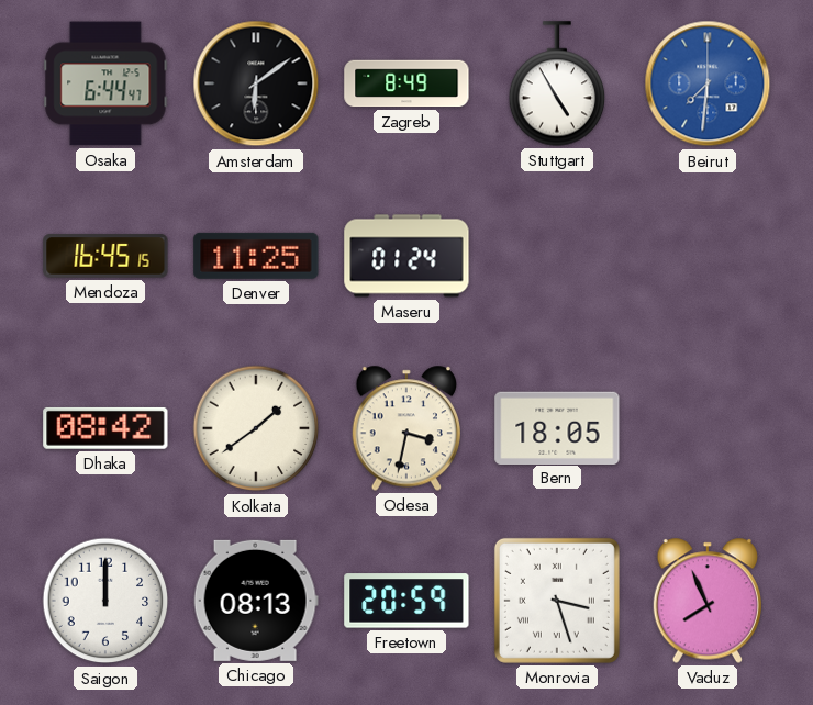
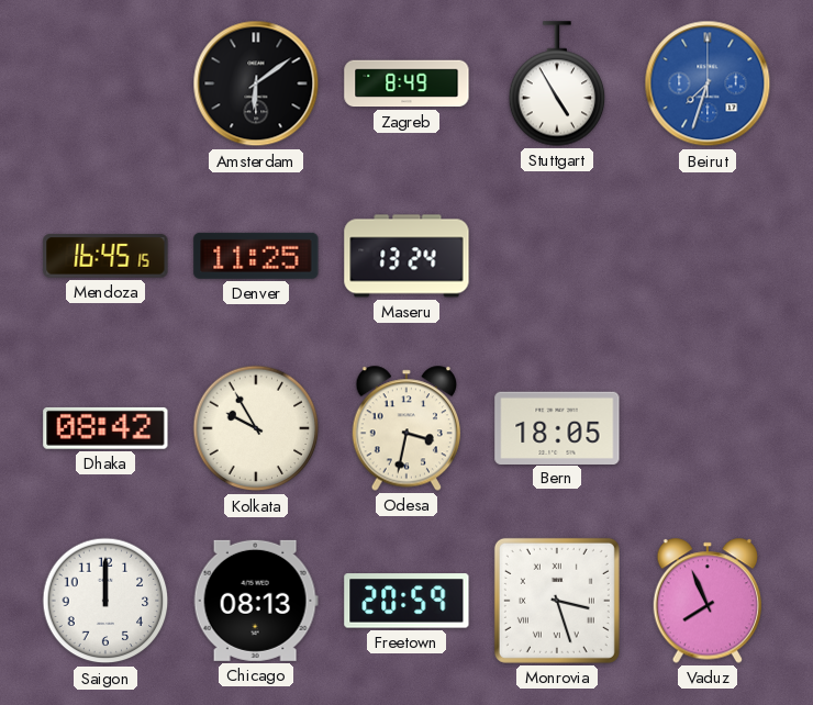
Osaka: 6:44 -> none (105, 83)
Beirut: 7:31 -> 7:33 (708, 83)
Maseru: 01:24 -> 13:24 (406, 256)
Kolkata: 1:39 -> 9:55 (256, 428)
